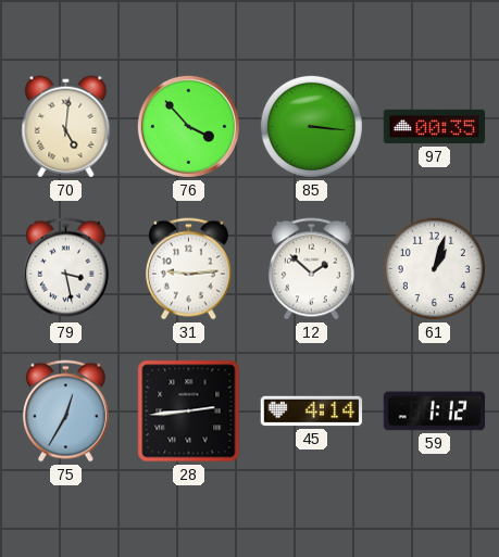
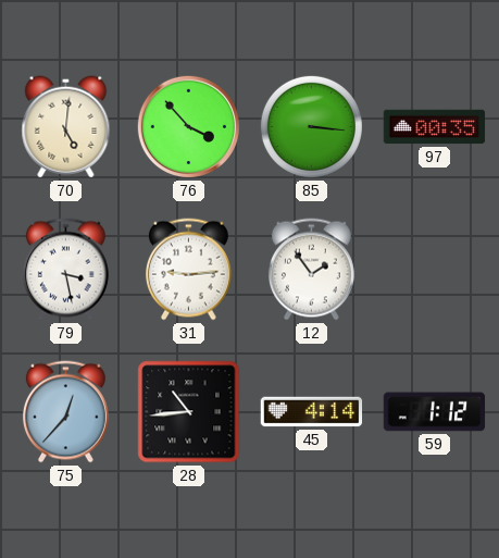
12: 1:52 -> 1:54 (311, 270)
61: 1:03 -> none (434, 268)
75: 12:35 -> 12:37 (65, 412)
28: 2:44 -> 10:44 (189, 412)
